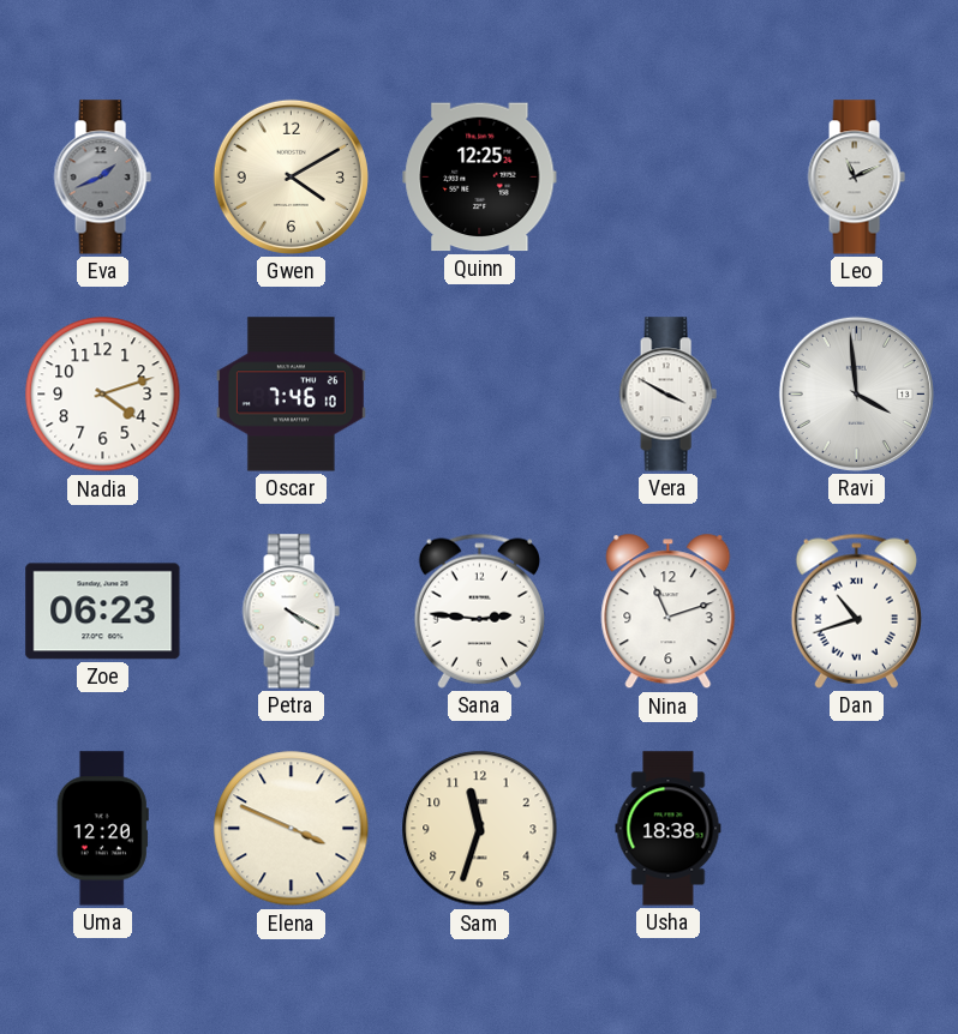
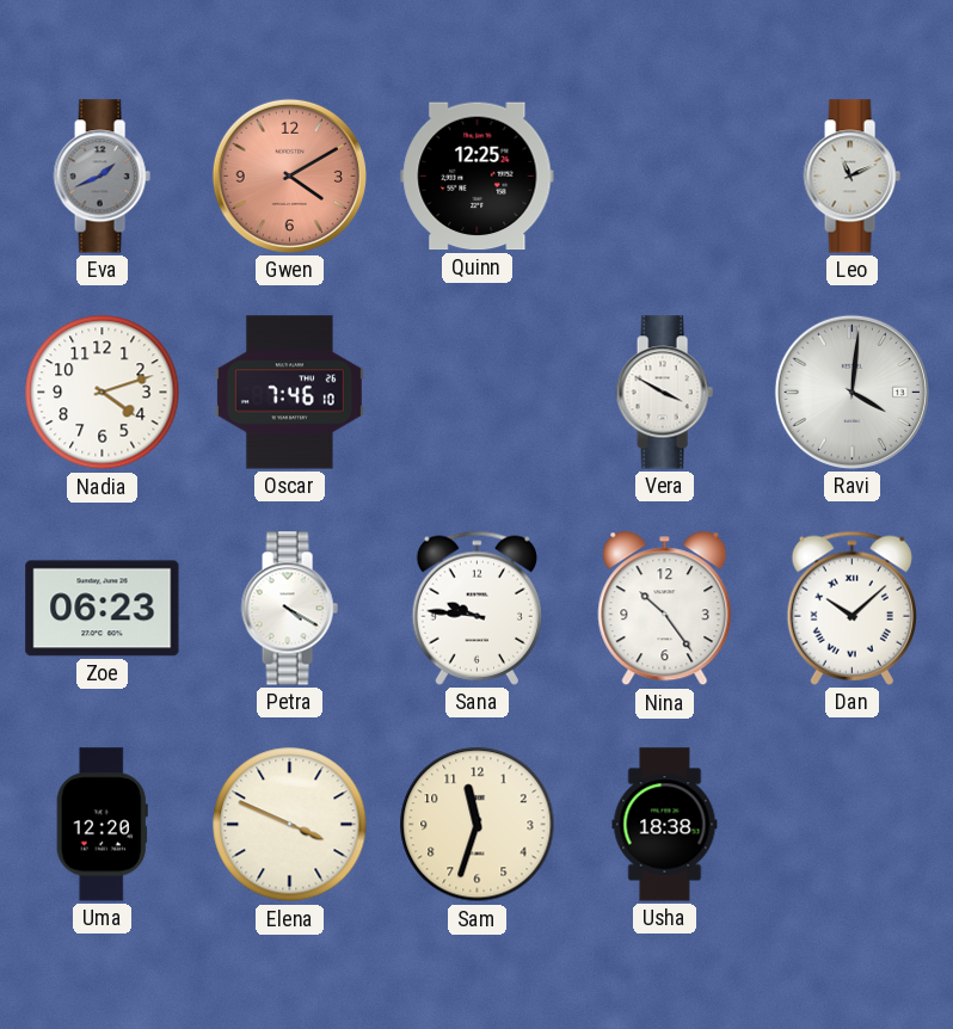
Gwen dial: cream -> salmon (289, 175)
Ravi: 3:59 -> 4:01 (851, 392)
Sana: 2:46 -> 9:46 (476, 608)
Nina: 11:12 -> 10:24 (665, 609)
Dan: 10:42 -> 10:08 (851, 608)
